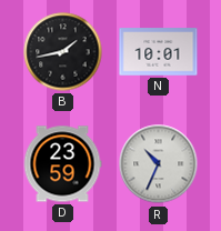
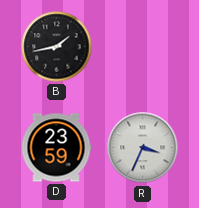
N: 10:01 -> none (159, 52)
R: 10:34 -> 3:34 (143, 148)
